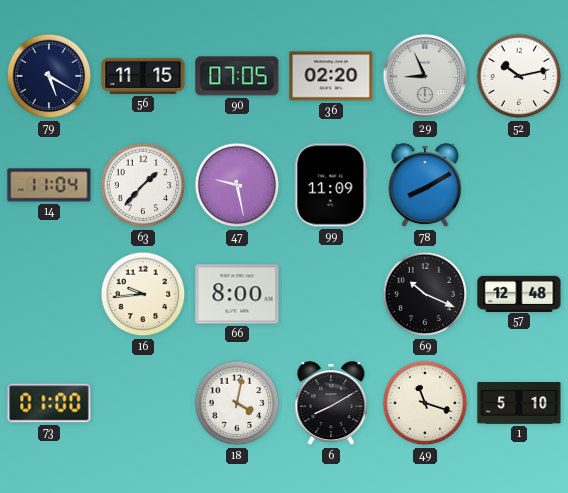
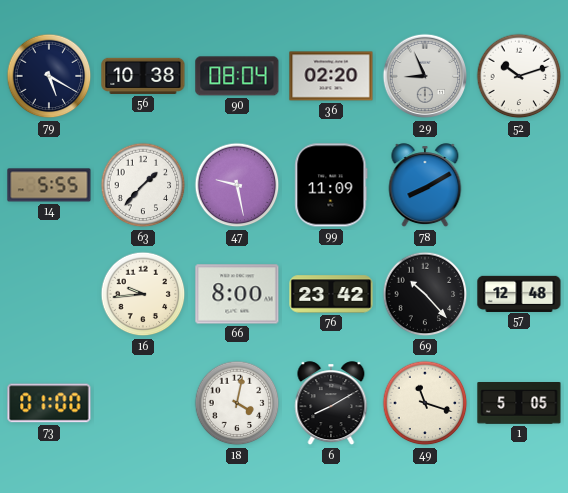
56: 11:15 -> 10:38 (143, 76)
90: 07:05 -> 08:04 (237, 76)
52: 10:13 -> 10:12 (519, 76)
14: 11:04 -> 5:55 (49, 185)
76: none -> 23:42 (331, 294)
69: 10:19 -> 10:23 (425, 294)
1: 5:10 -> 5:05 (519, 403)
